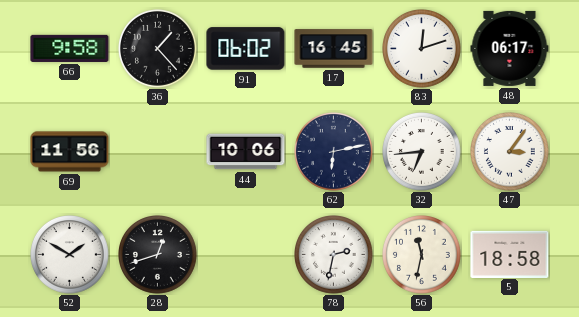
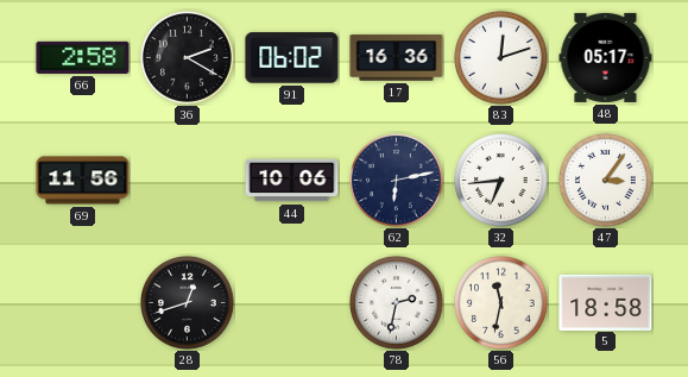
66: 9:58 -> 2:58 (83, 57)
36: 1:23 -> 2:20 (188, 58)
17: 16:45 -> 16:36 (397, 58)
48: 06:17 -> 05:17 (606, 57)
52: 1:50 -> none (70, 255)
